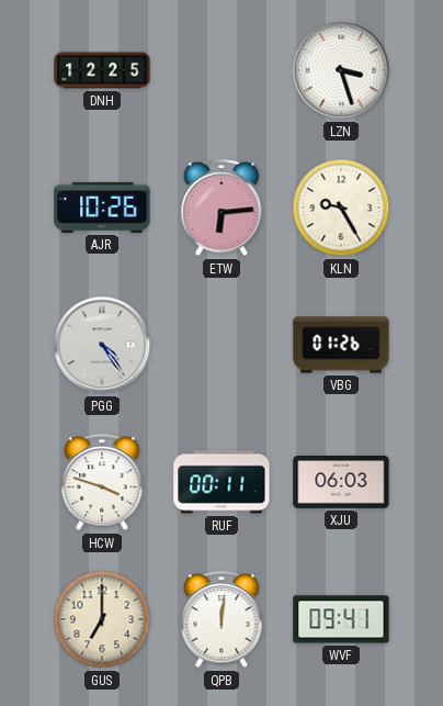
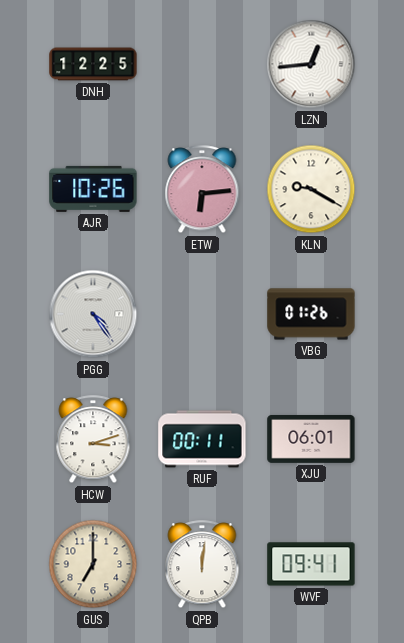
LZN: 3:27 -> 12:44 (311, 64)
KLN: 9:25 -> 9:20 (311, 189)
HCW: 3:48 -> 3:12 (93, 440)
XJU: 06:03 -> 06:01 (311, 439)
